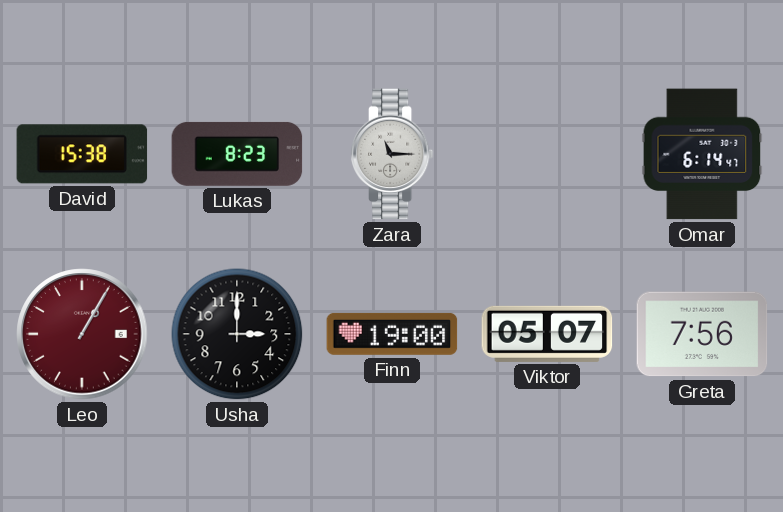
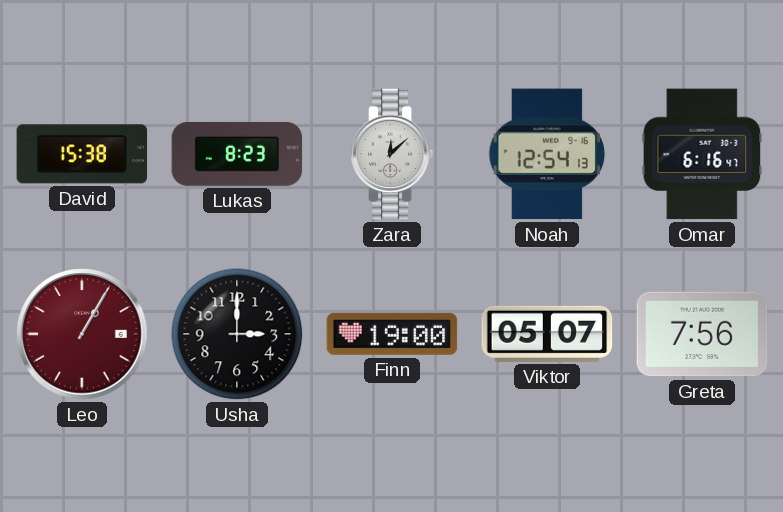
Zara: 11:15 -> 12:08 (392, 154)
Noah: none -> 12:54 (547, 154)
Omar: 6:14 -> 6:16 (702, 154)
